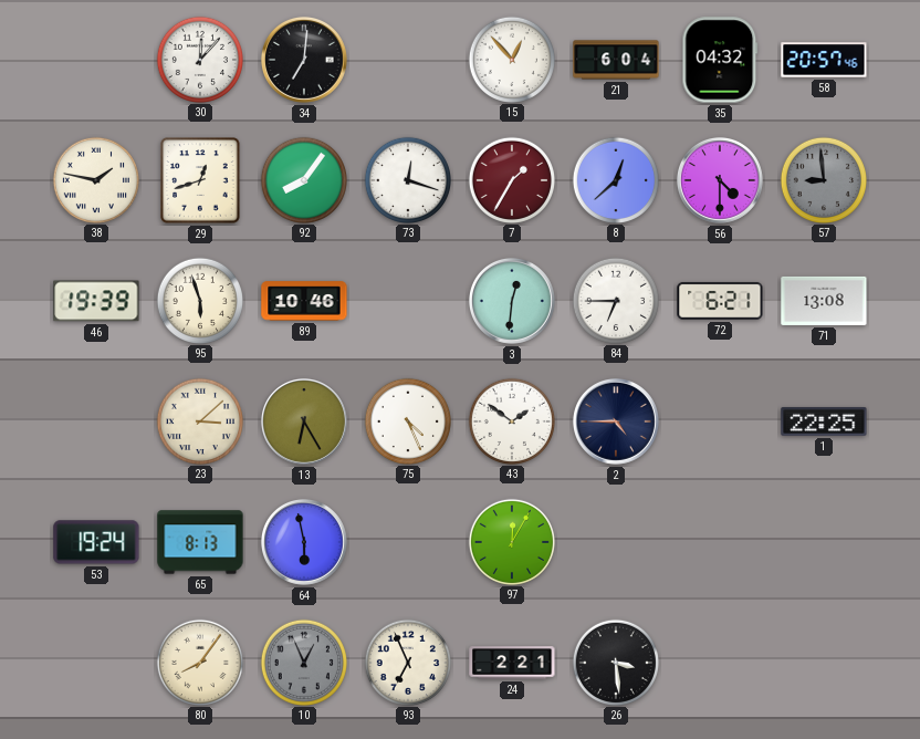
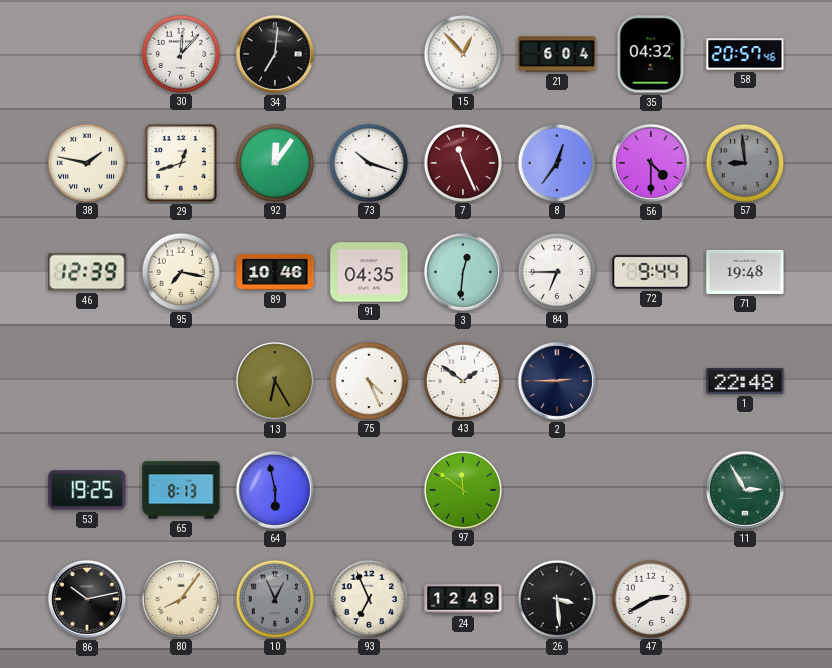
92: 8:06 -> 12:06 (274, 162)
73: 12:18 -> 10:18 (368, 162)
7: 1:35 -> 11:26 (462, 162)
8: 12:38 -> 12:36 (556, 162)
46: 19:39 -> 12:39 (87, 272)
95: 5:57 -> 7:17 (180, 271)
91: none -> 04:35 (369, 272)
72: 6:21 -> 9:44 (651, 272)
71: 13:08 -> 19:48 (745, 272)
23: 3:08 -> none (199, 420)
2: 4:45 -> 2:45 (557, 381)
1: 22:25 -> 22:48 (745, 381)
53: 19:24 -> 19:25 (87, 490)
97: 12:05 -> 11:51 (462, 489)
11: none -> 2:55 (745, 490)
86: none -> 10:13 (87, 599)
24: 2:21 -> 12:49 (463, 599)
47: none -> 2:40 (650, 598)
